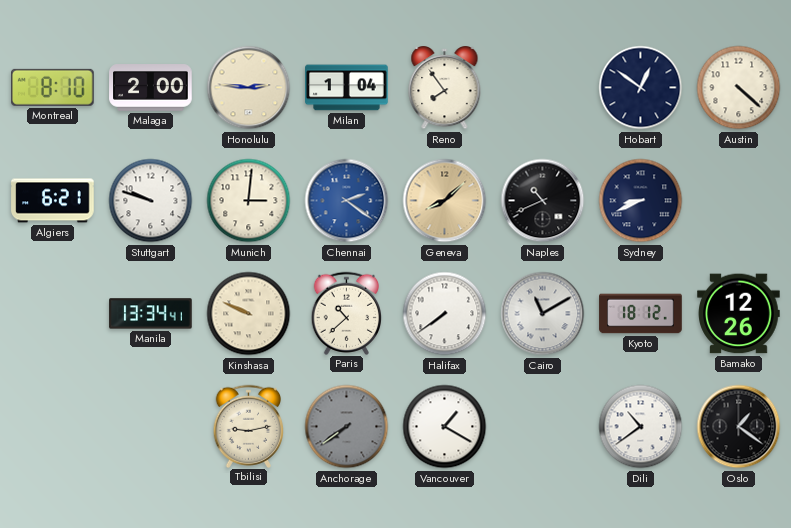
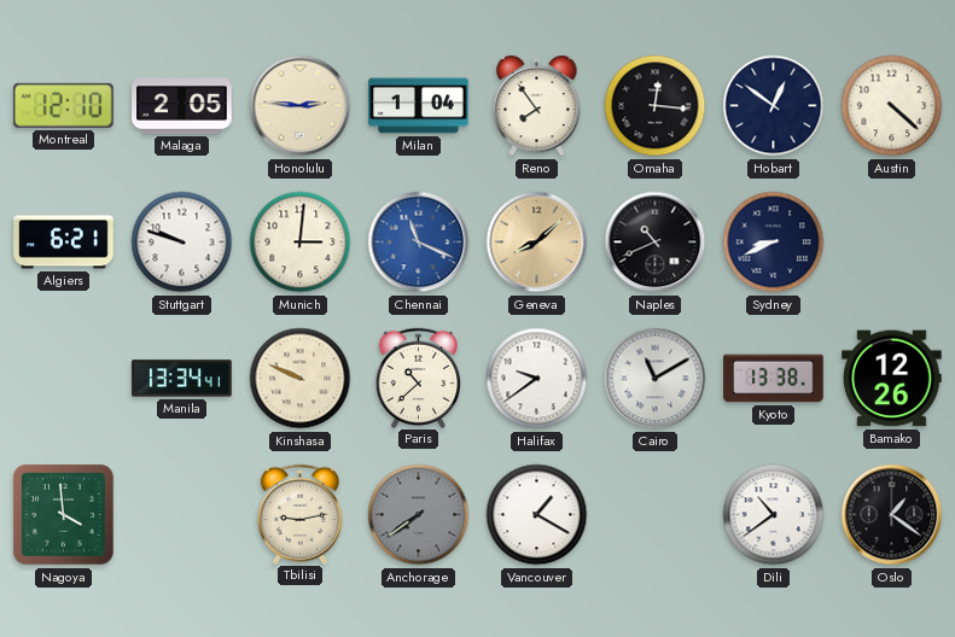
Montreal: 8:10 -> 12:10 (64, 105)
Malaga: 2:00 -> 2:05 (182, 106)
Omaha: none -> 12:16 (656, 106)
Chennai: 2:21 -> 11:19 (419, 242)
Halifax: 7:39 -> 9:39 (537, 379)
Kyoto: 18:12 -> 13:38 (774, 379)
Nagoya: none -> 3:59 (64, 515)
